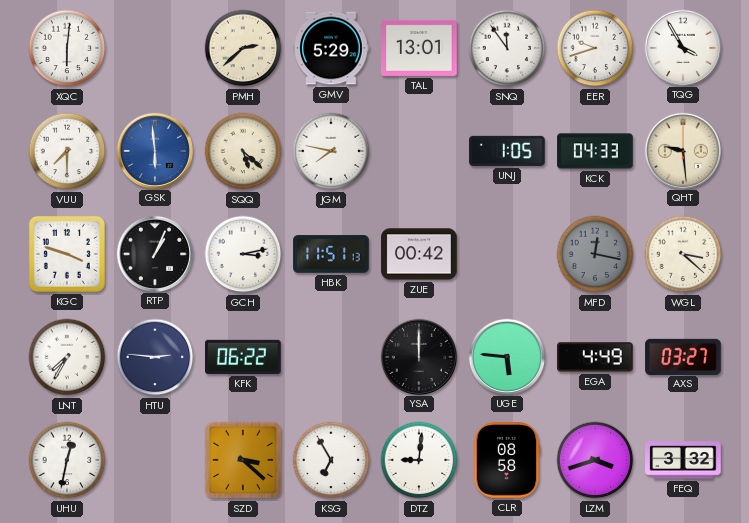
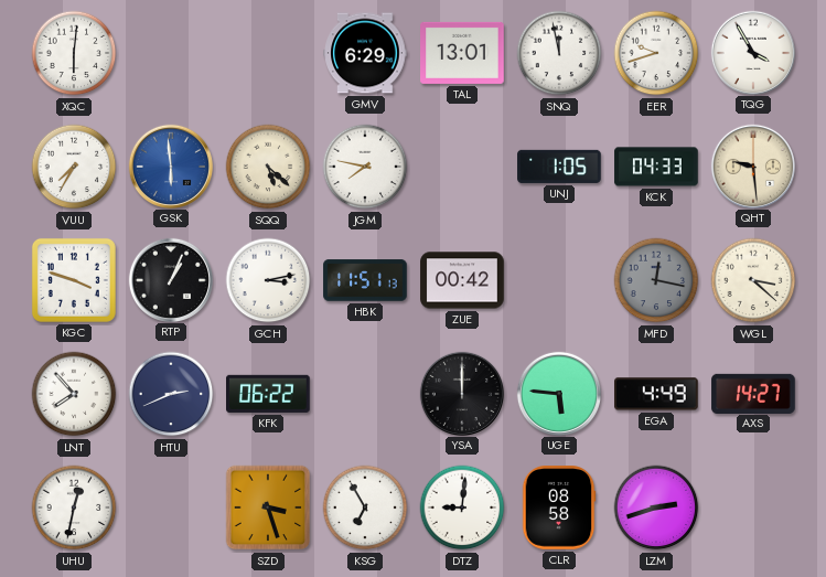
PMH: 2:38 -> none (243, 48)
GMV: 5:29 -> 6:29 (365, 53)
SNQ: 11:54 -> 11:58 (559, 53)
VUU: 7:30 -> 7:35 (74, 167)
LNT: 7:35 -> 7:53 (74, 394)
HTU: 2:46 -> 2:41 (171, 394)
AXS: 03:27 -> 14:27 (753, 393)
SZD: 3:22 -> 3:27 (268, 507)
LZM: 3:42 -> 2:42 (656, 507)
FEQ: 3:32 -> none (683, 460)
